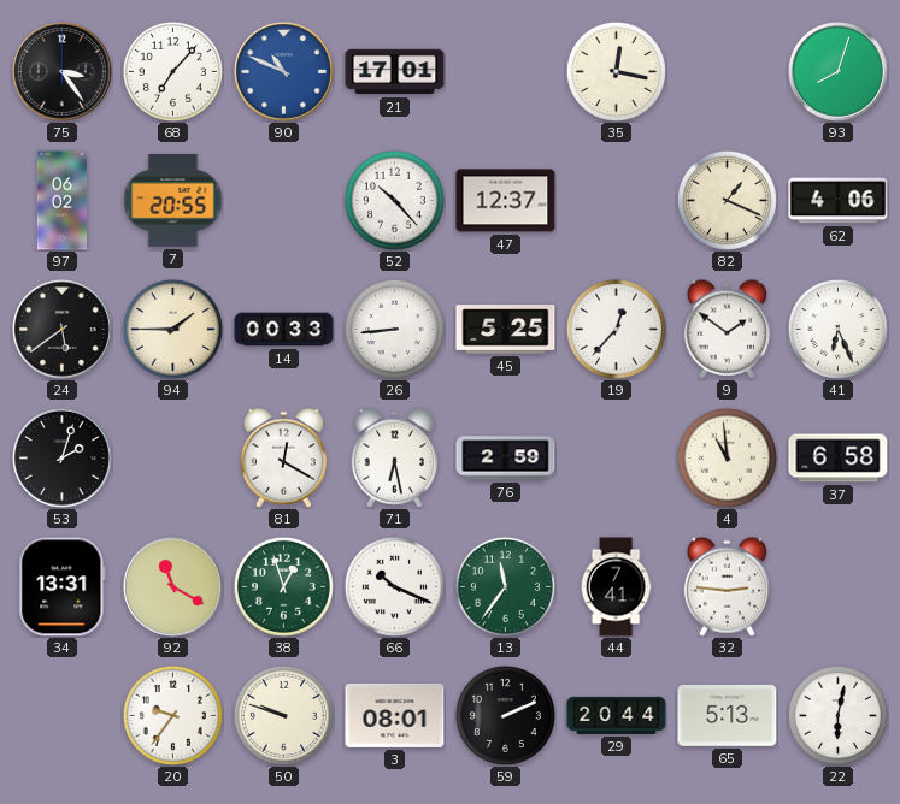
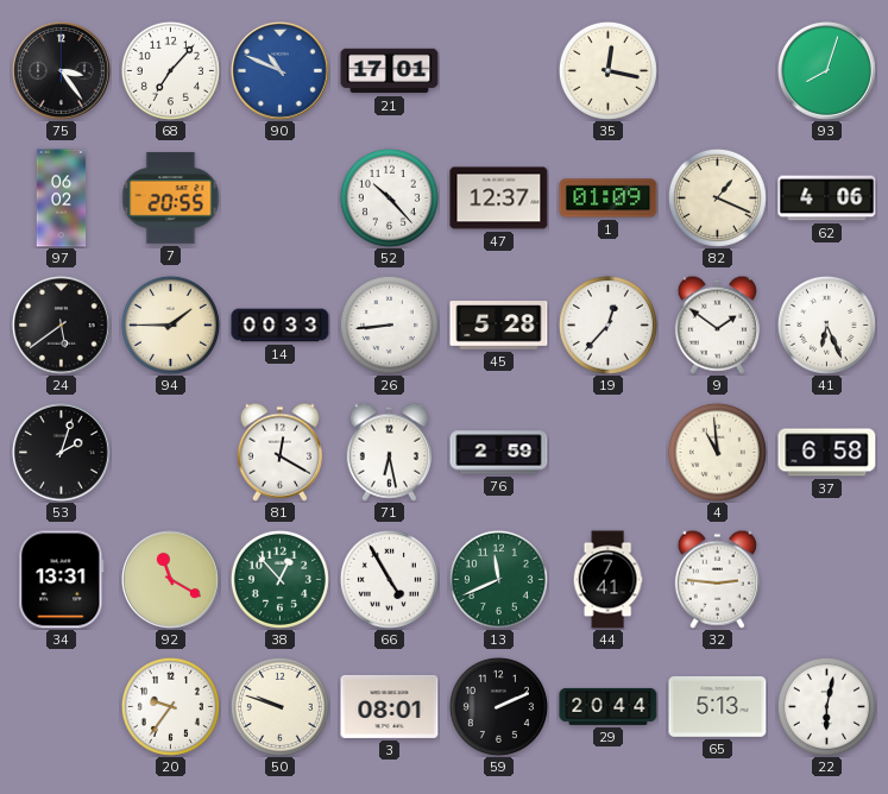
1: none -> 01:09 (609, 198)
45: 5:25 -> 5:28 (499, 326)
38: 12:57 -> 12:53 (279, 579)
66: 10:19 -> 4:55 (389, 579)
13: 11:36 -> 11:41 (498, 579)
